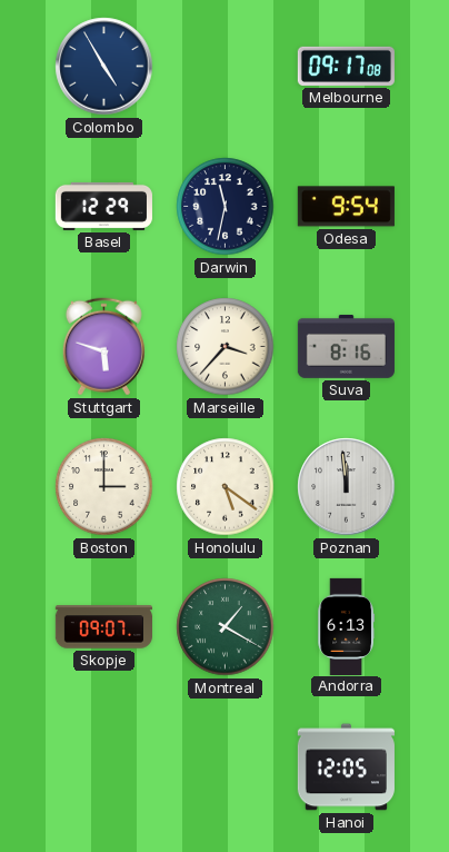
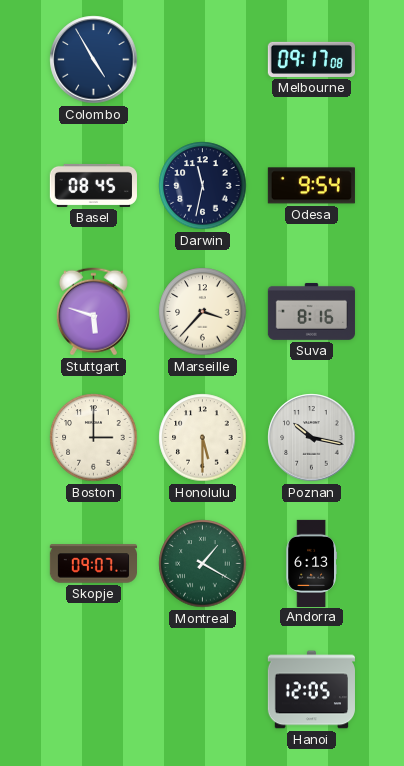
Basel: 12:29 -> 08:45 (93, 185)
Honolulu: 5:21 -> 5:30 (203, 438)
Poznan: 11:59 -> 10:17 (312, 438)
